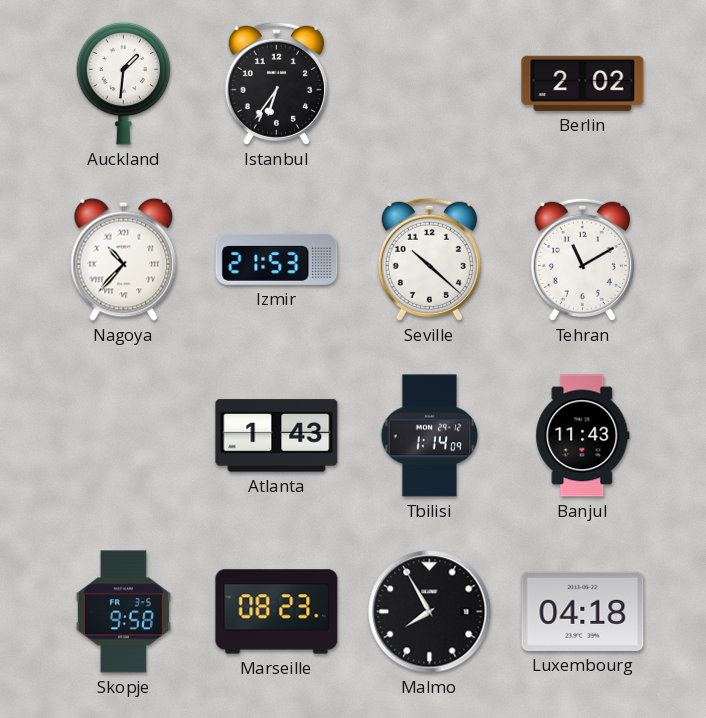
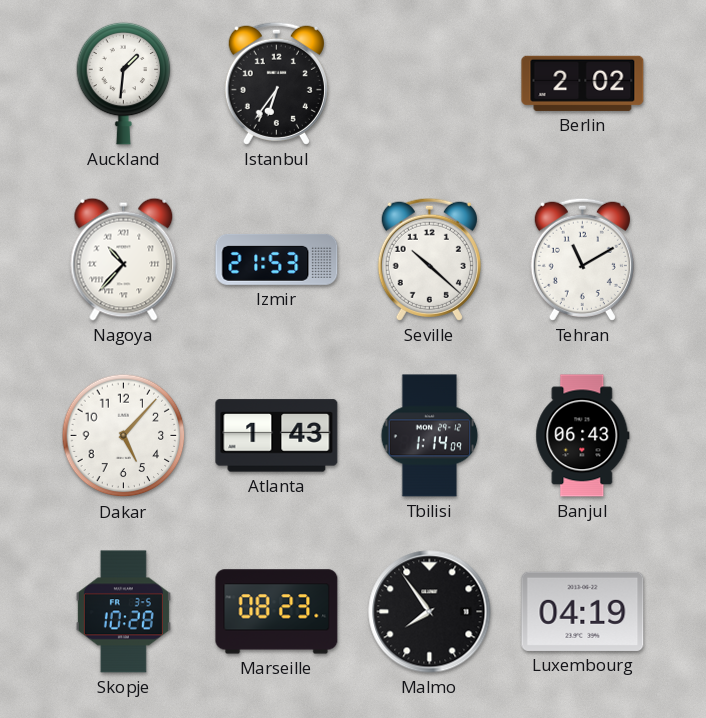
Dakar: none -> 5:07 (124, 436)
Banjul: 11:43 -> 06:43 (583, 436)
Skopje: 9:58 -> 10:28 (123, 612)
Malmo: 7:55 -> 7:54 (430, 612)
Luxembourg: 04:18 -> 04:19 (583, 611)
